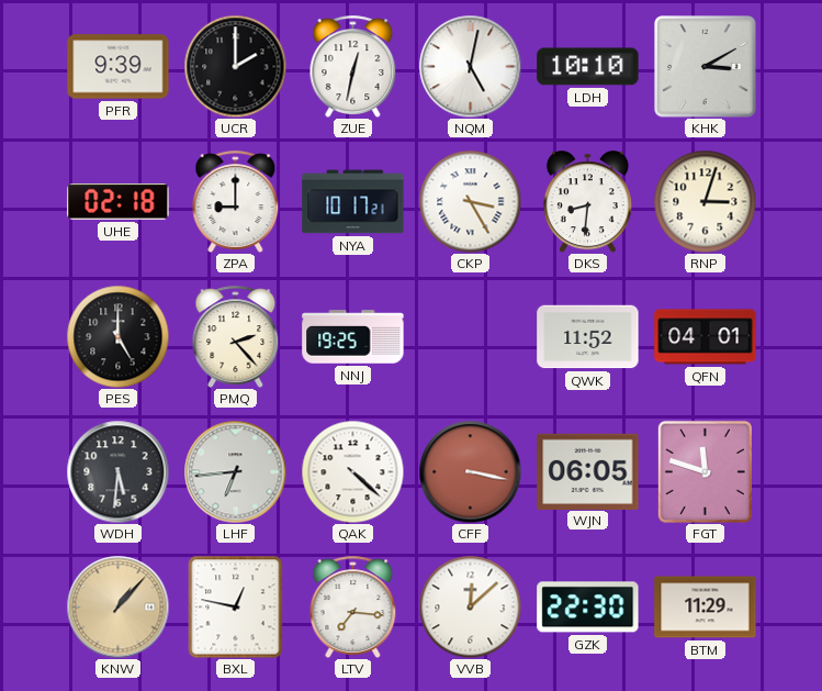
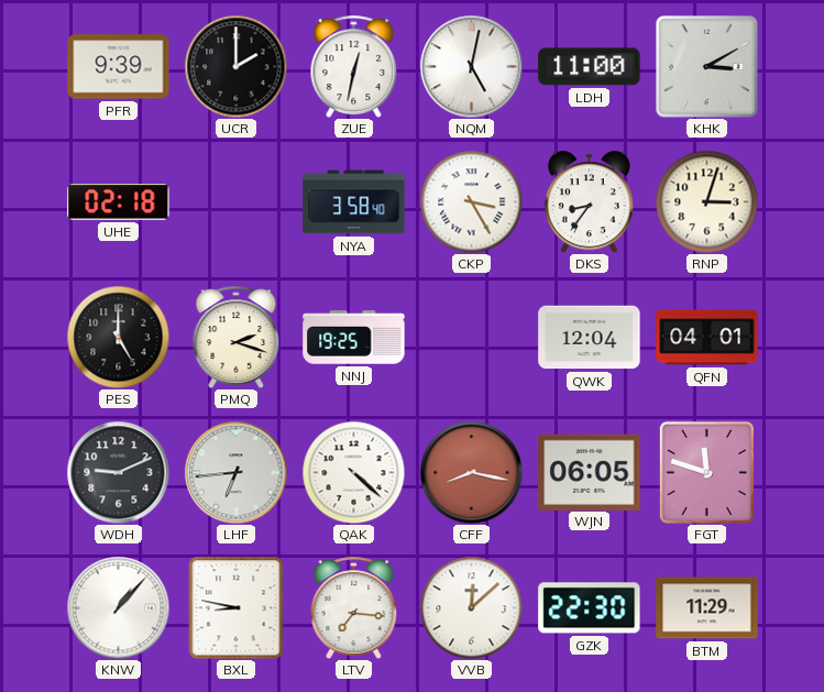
LDH: 10:10 -> 11:00 (590, 67)
ZPA: 9:00 -> none (236, 201)
NYA: 10:17 -> 3:58 (354, 202)
DKS: 8:31 -> 8:36 (589, 201)
PMQ: 2:23 -> 2:18 (237, 337)
QWK: 11:52 -> 12:04 (590, 338)
WDH: 5:31 -> 9:11 (118, 472)
CFF: 3:17 -> 8:17 (471, 472)
KNW dial: champagne -> white (118, 607)
BXL: 12:47 -> 8:47 (237, 607)
